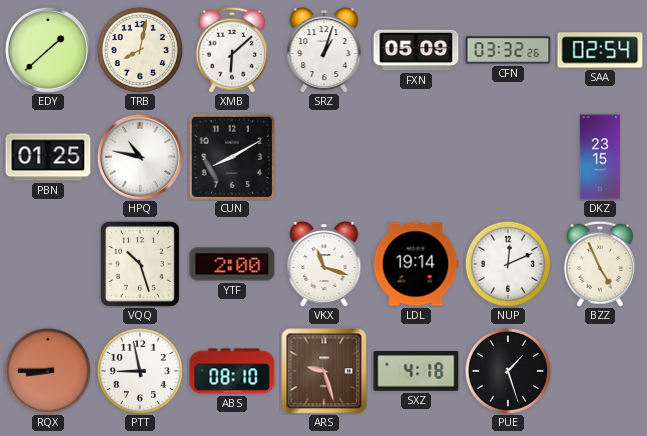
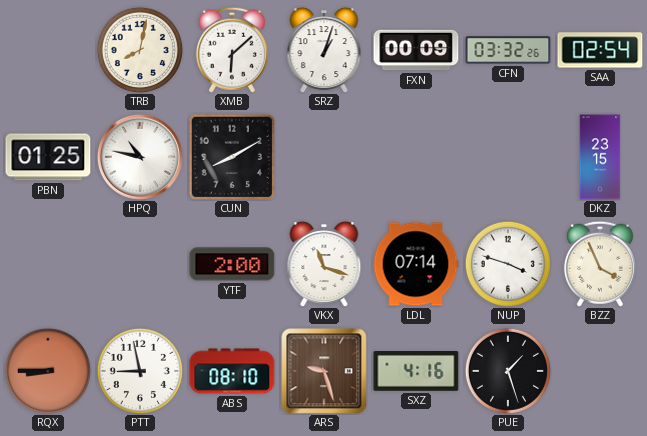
EDY: 1:38 -> none (48, 50)
FXN: 05:09 -> 00:09 (416, 50)
VQQ: 10:27 -> none (140, 264)
LDL: 19:14 -> 07:14 (416, 264)
NUP: 12:11 -> 3:48 (508, 264)
BZZ: 4:56 -> 3:56 (600, 264)
SXZ: 4:18 -> 4:16 (416, 372)
